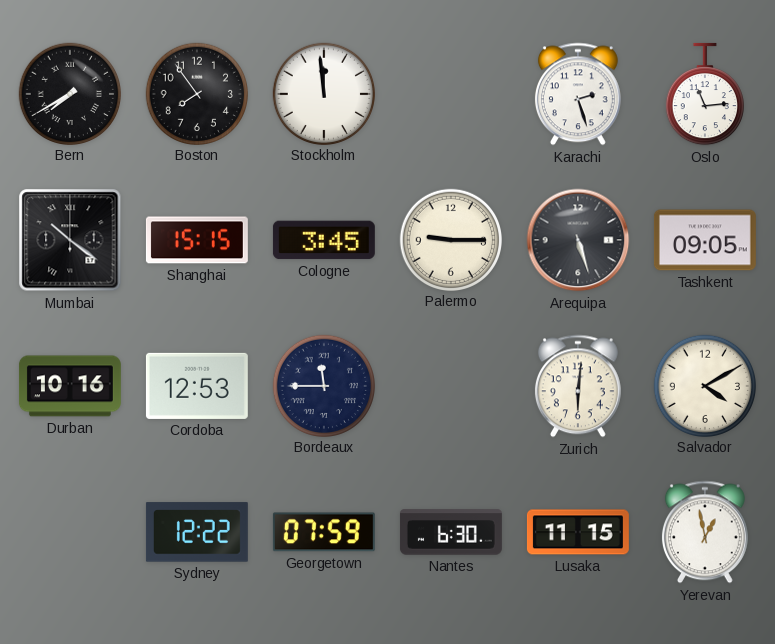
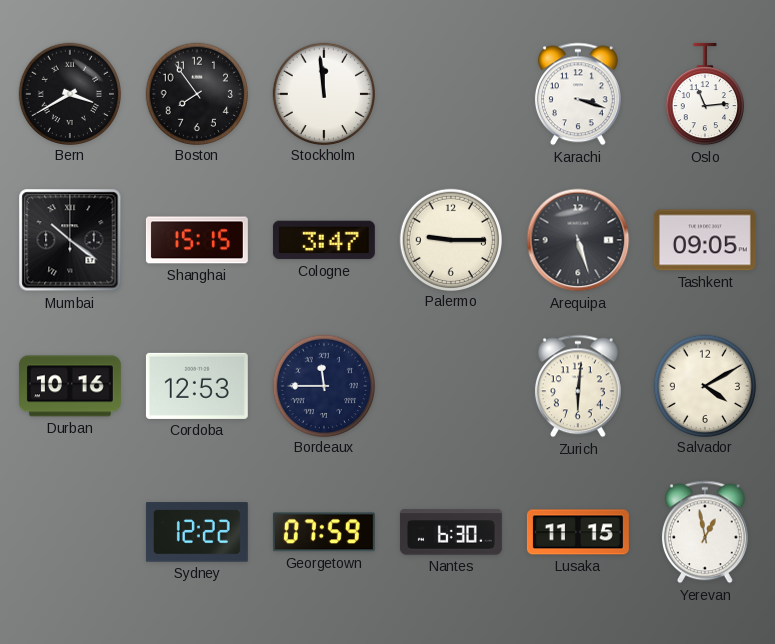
Bern: 7:40 -> 3:40 (69, 93)
Karachi: 2:27 -> 3:18 (578, 94)
Cologne: 3:45 -> 3:47 (324, 240)
